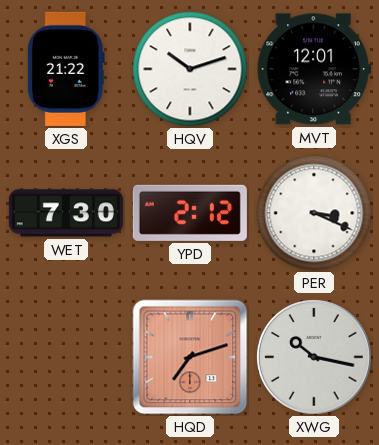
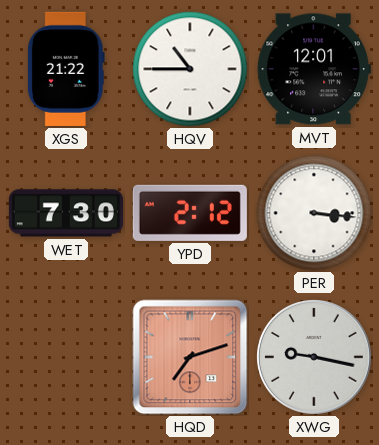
HQV: 10:12 -> 10:45 (190, 69)
PER: 3:19 -> 3:16 (314, 213)
XWG: 10:17 -> 9:17 (315, 358)
